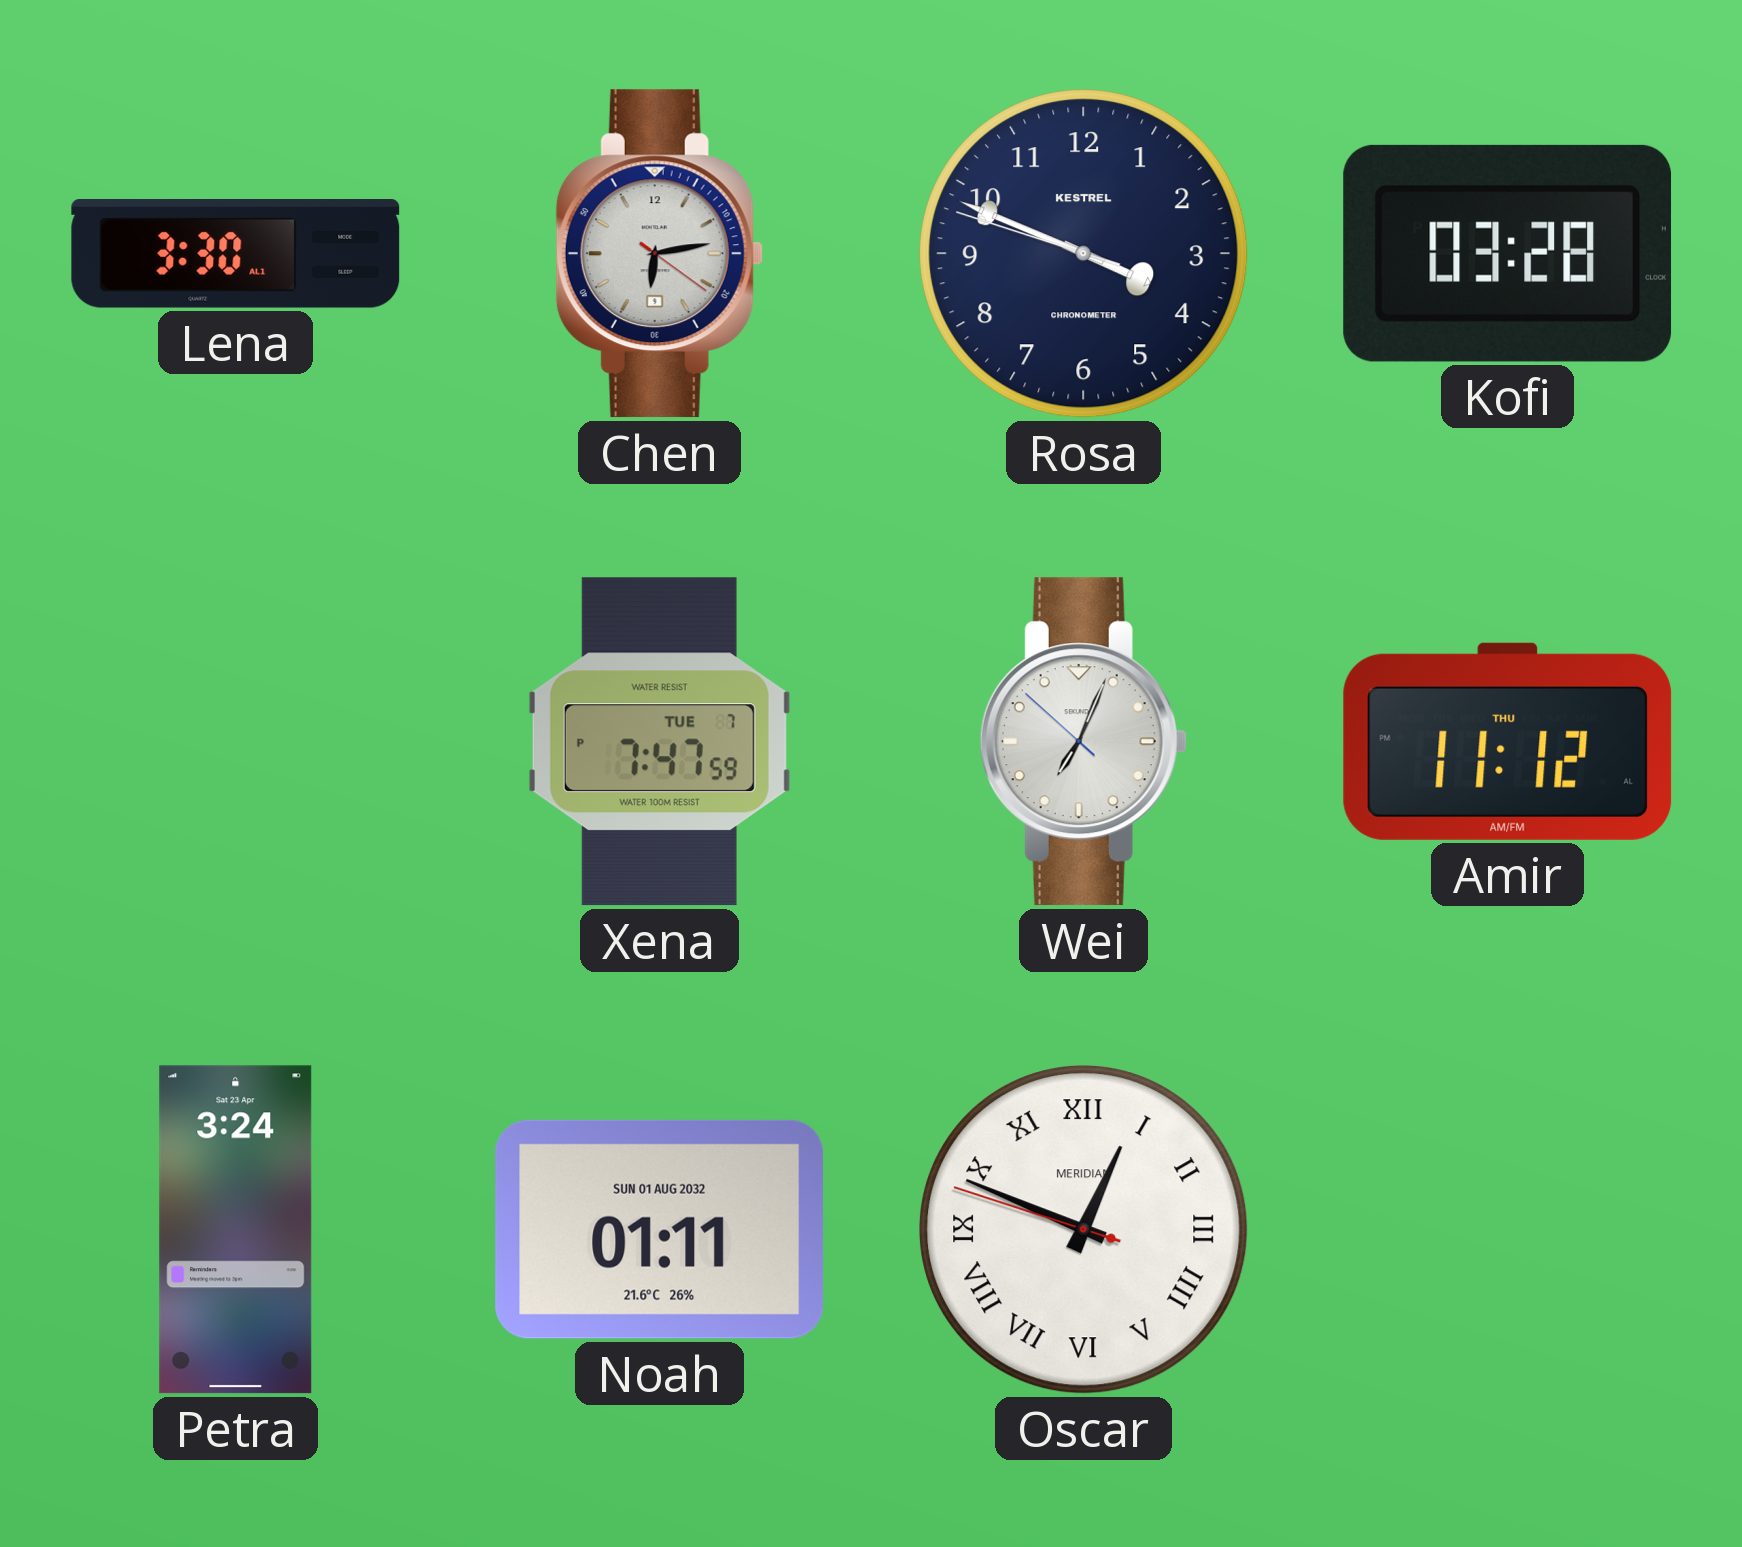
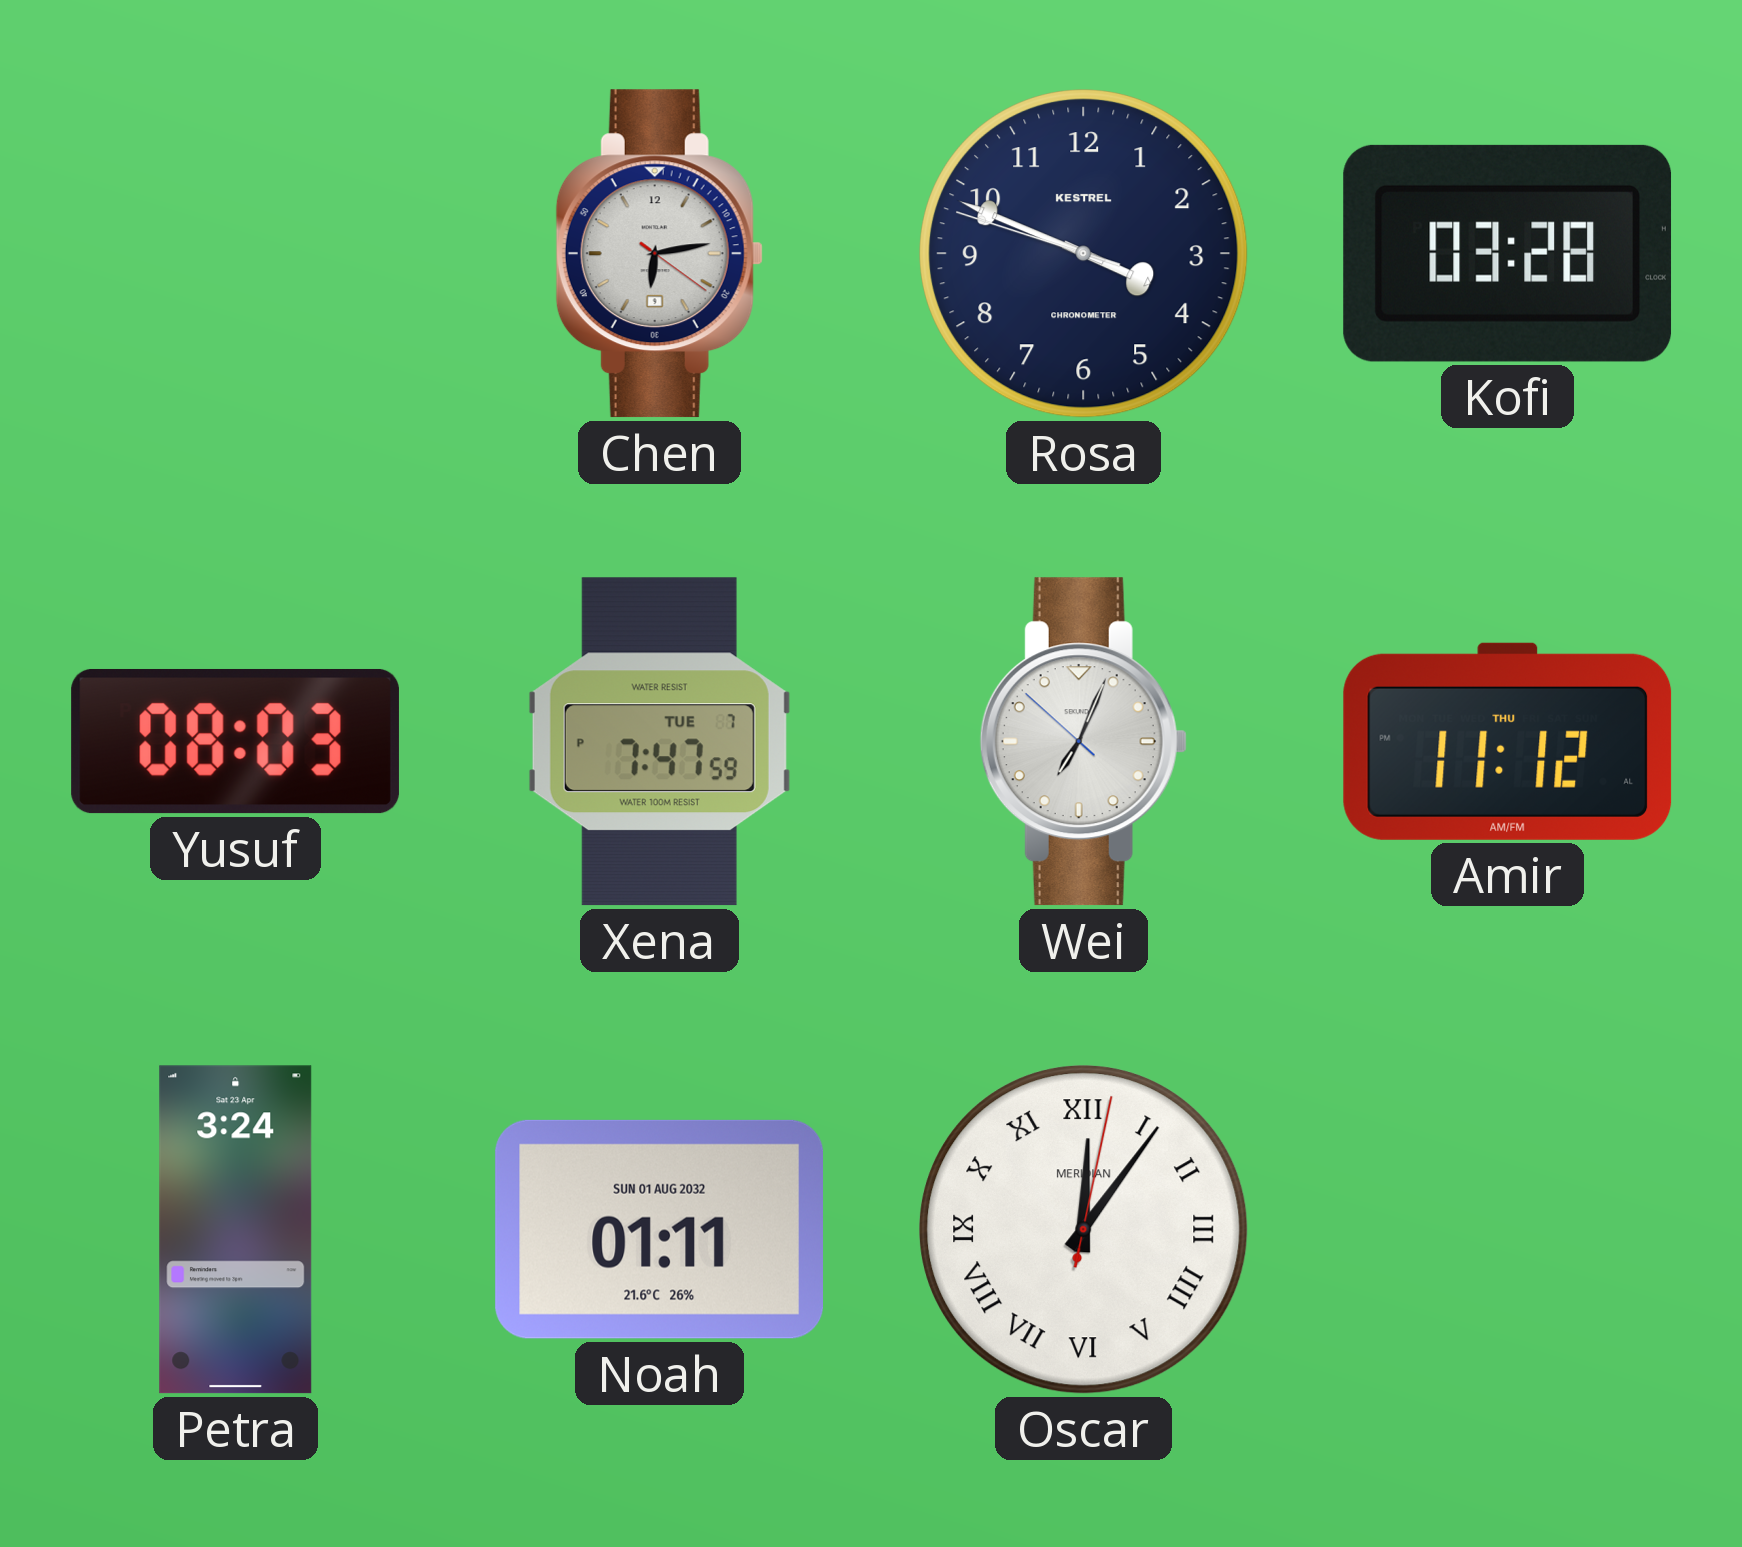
Lena: 3:30 -> none (236, 254)
Yusuf: none -> 08:03 (235, 741)
Oscar: 12:48 -> 12:06 (1084, 1230)
